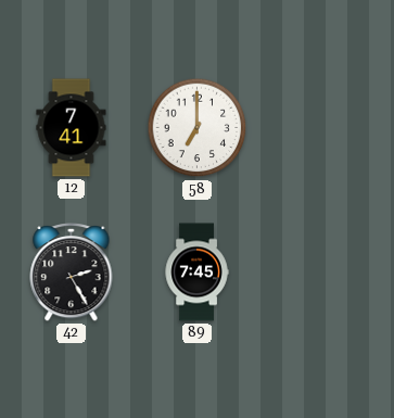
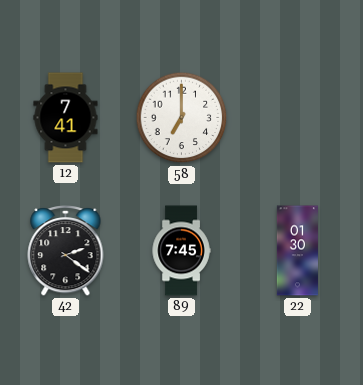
42: 2:25 -> 2:21 (66, 251)
22: none -> 01:30 (297, 251)
